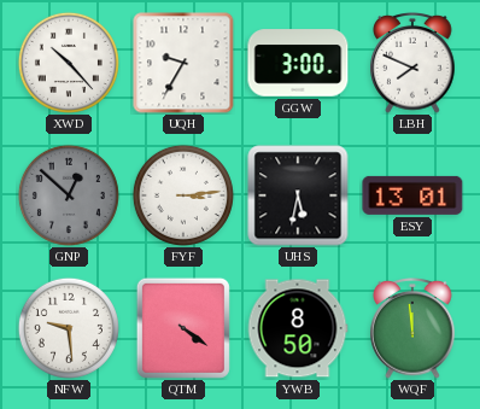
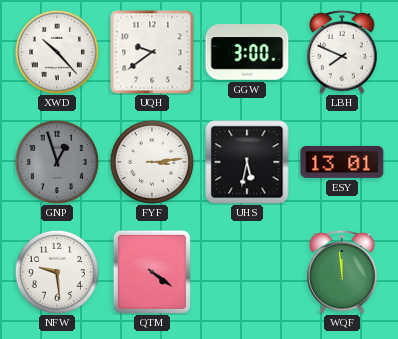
UQH: 9:35 -> 9:39 (152, 52)
GNP: 12:52 -> 12:57 (57, 162)
YWB: 8:50 -> none (298, 328)
